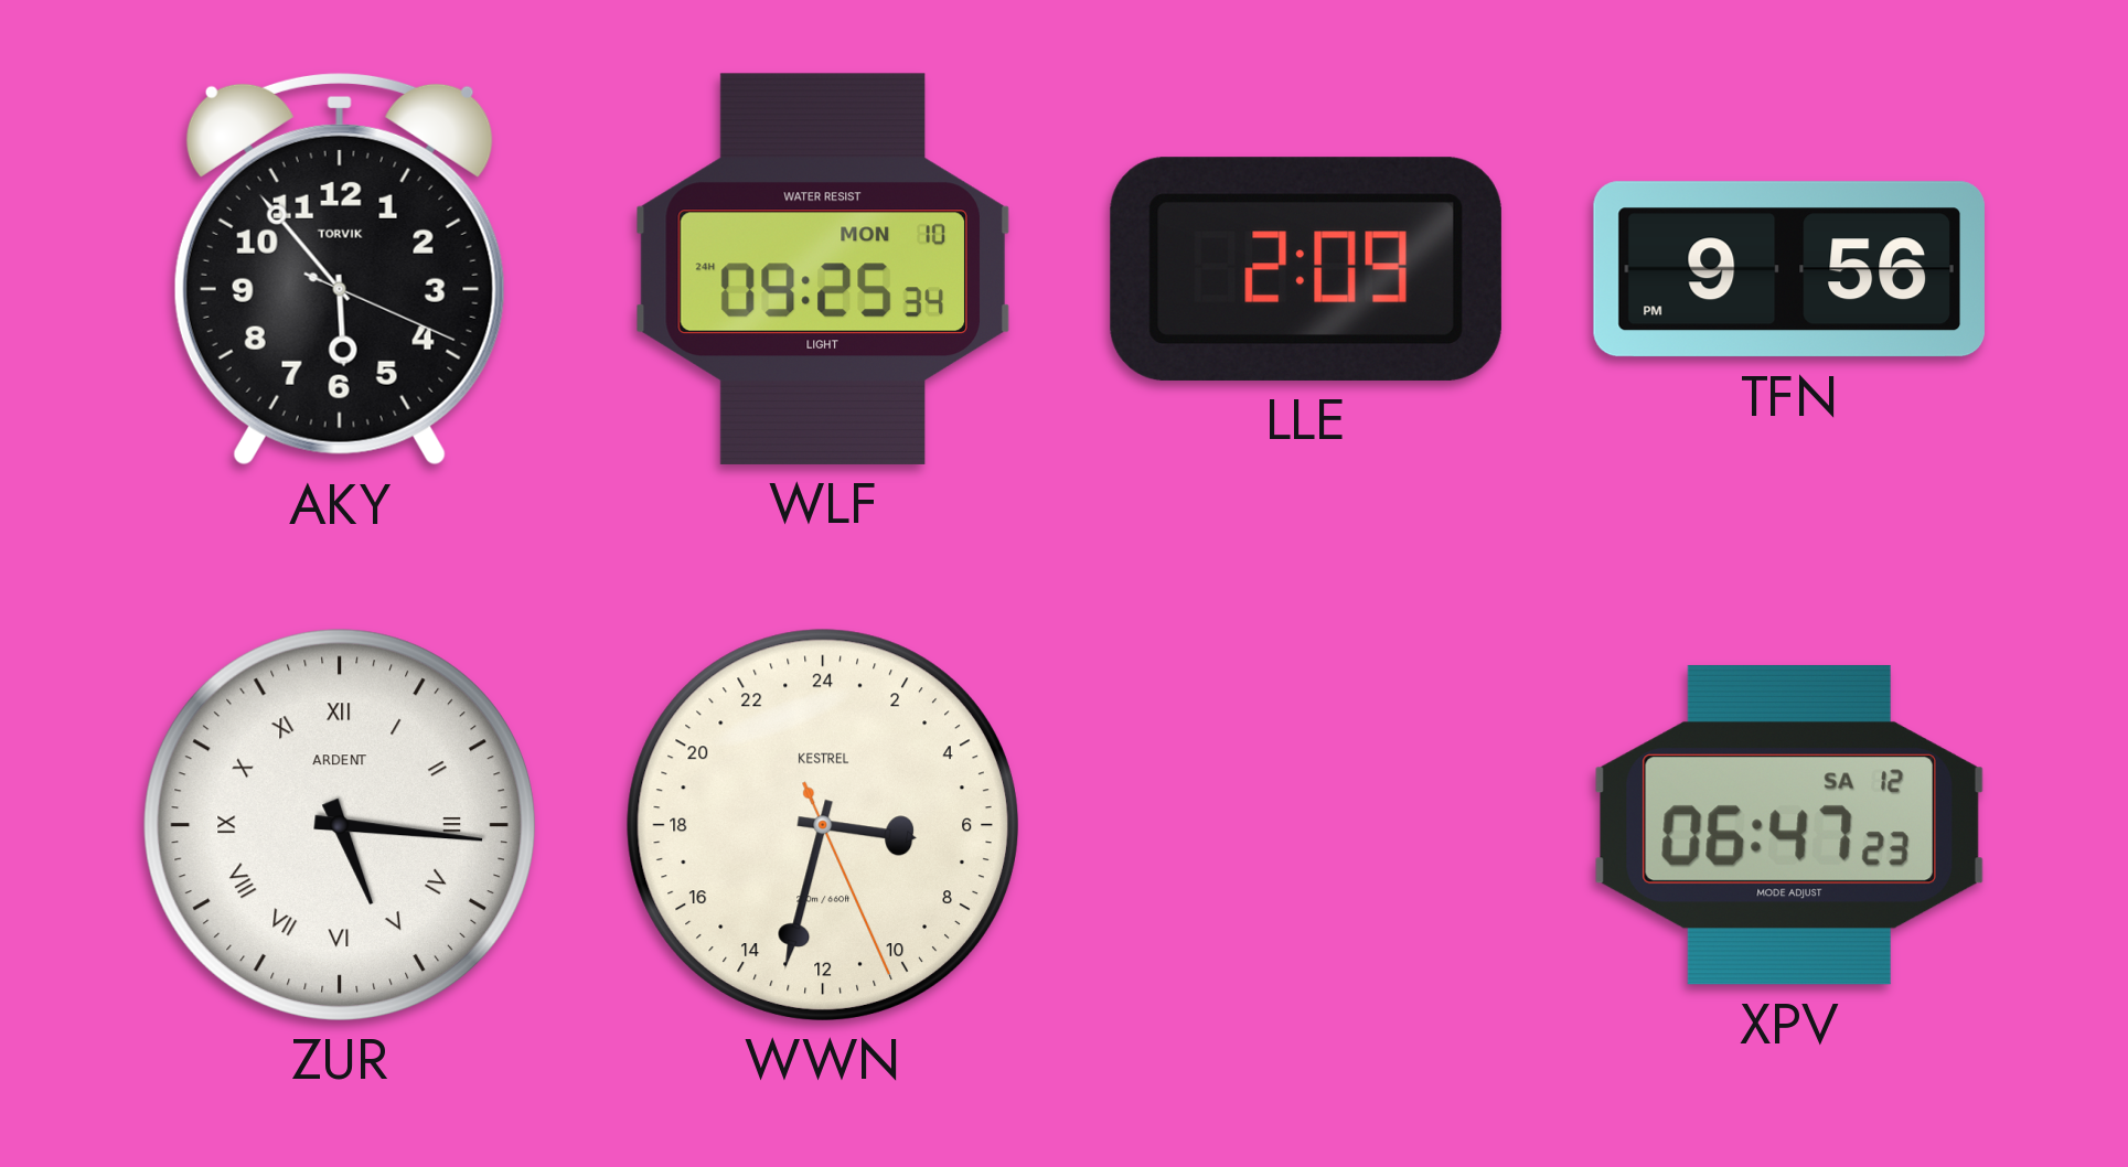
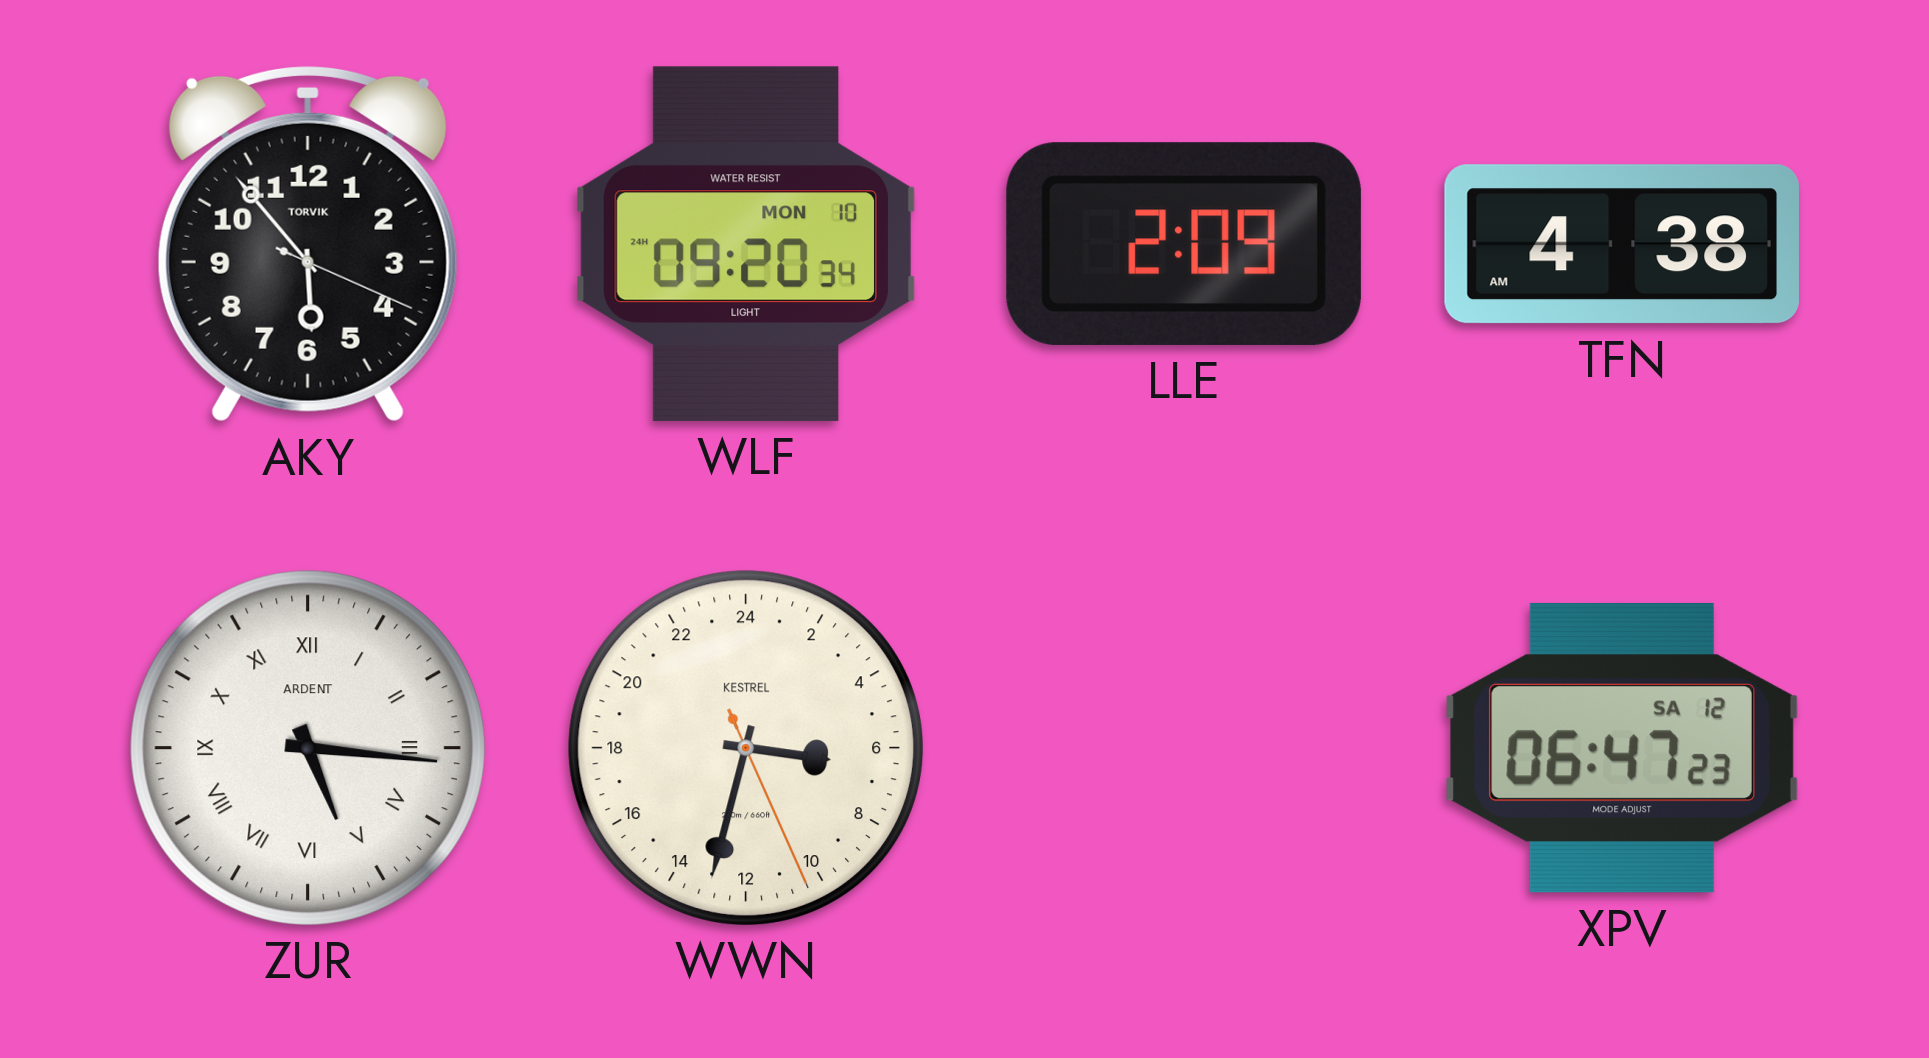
WLF: 09:25 -> 09:20 (746, 244)
TFN: 9:56 -> 4:38 (1622, 244)
